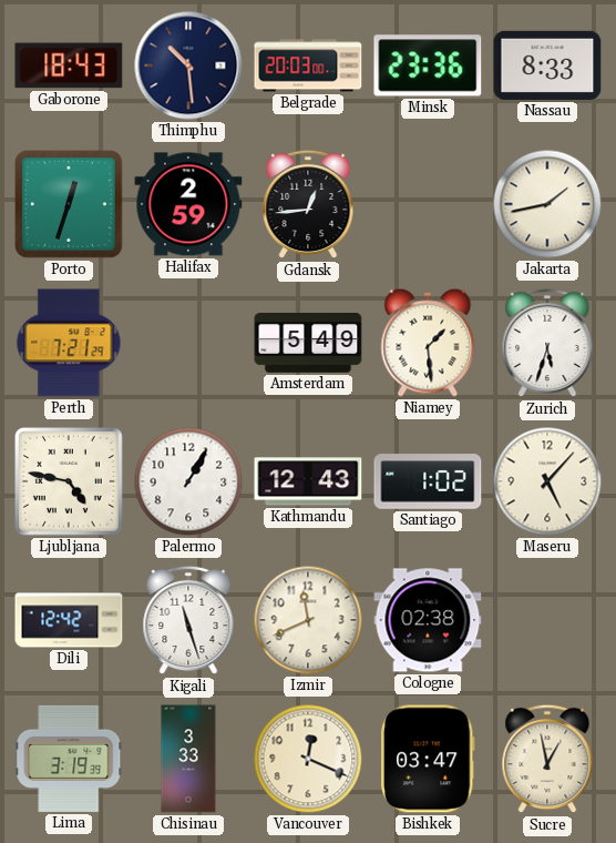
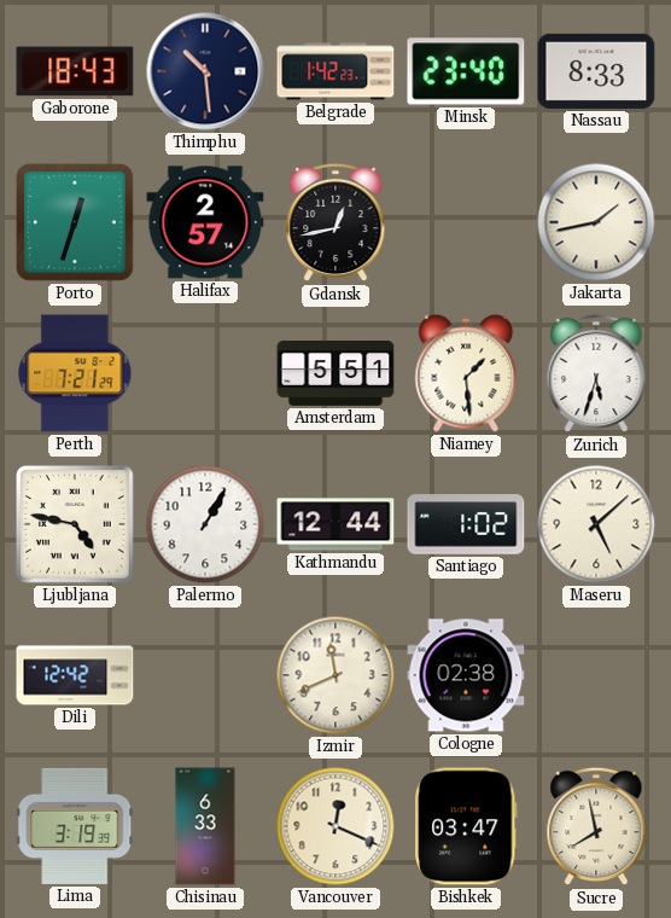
Belgrade: 20:03 -> 1:42 (335, 71)
Minsk: 23:36 -> 23:40 (466, 71)
Halifax: 2:59 -> 2:57 (205, 222)
Gdansk: 12:44 -> 12:43 (335, 222)
Amsterdam: 5:49 -> 5:51 (335, 374)
Kathmandu: 12:43 -> 12:44 (335, 524)
Maseru: 5:07 -> 5:08 (596, 524)
Kigali: 11:27 -> none (188, 620)
Chisinau: 3:33 -> 6:33 (205, 826)
Sucre: 12:58 -> 7:58 (596, 826)
